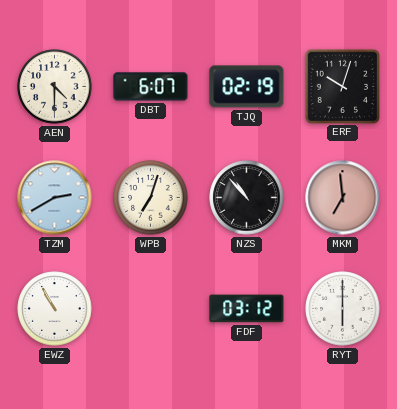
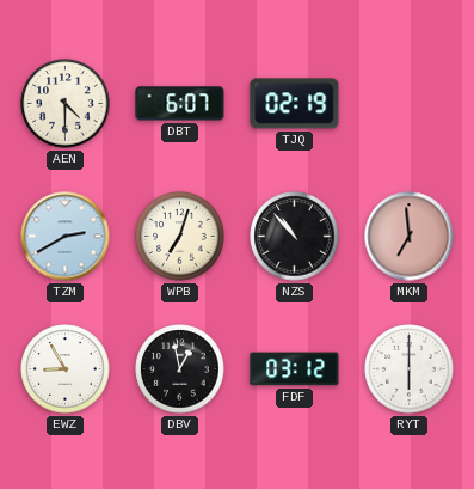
ERF: 10:03 -> none (342, 86)
EWZ: 10:55 -> 8:55 (66, 369)
DBV: none -> 12:58 (180, 369)
